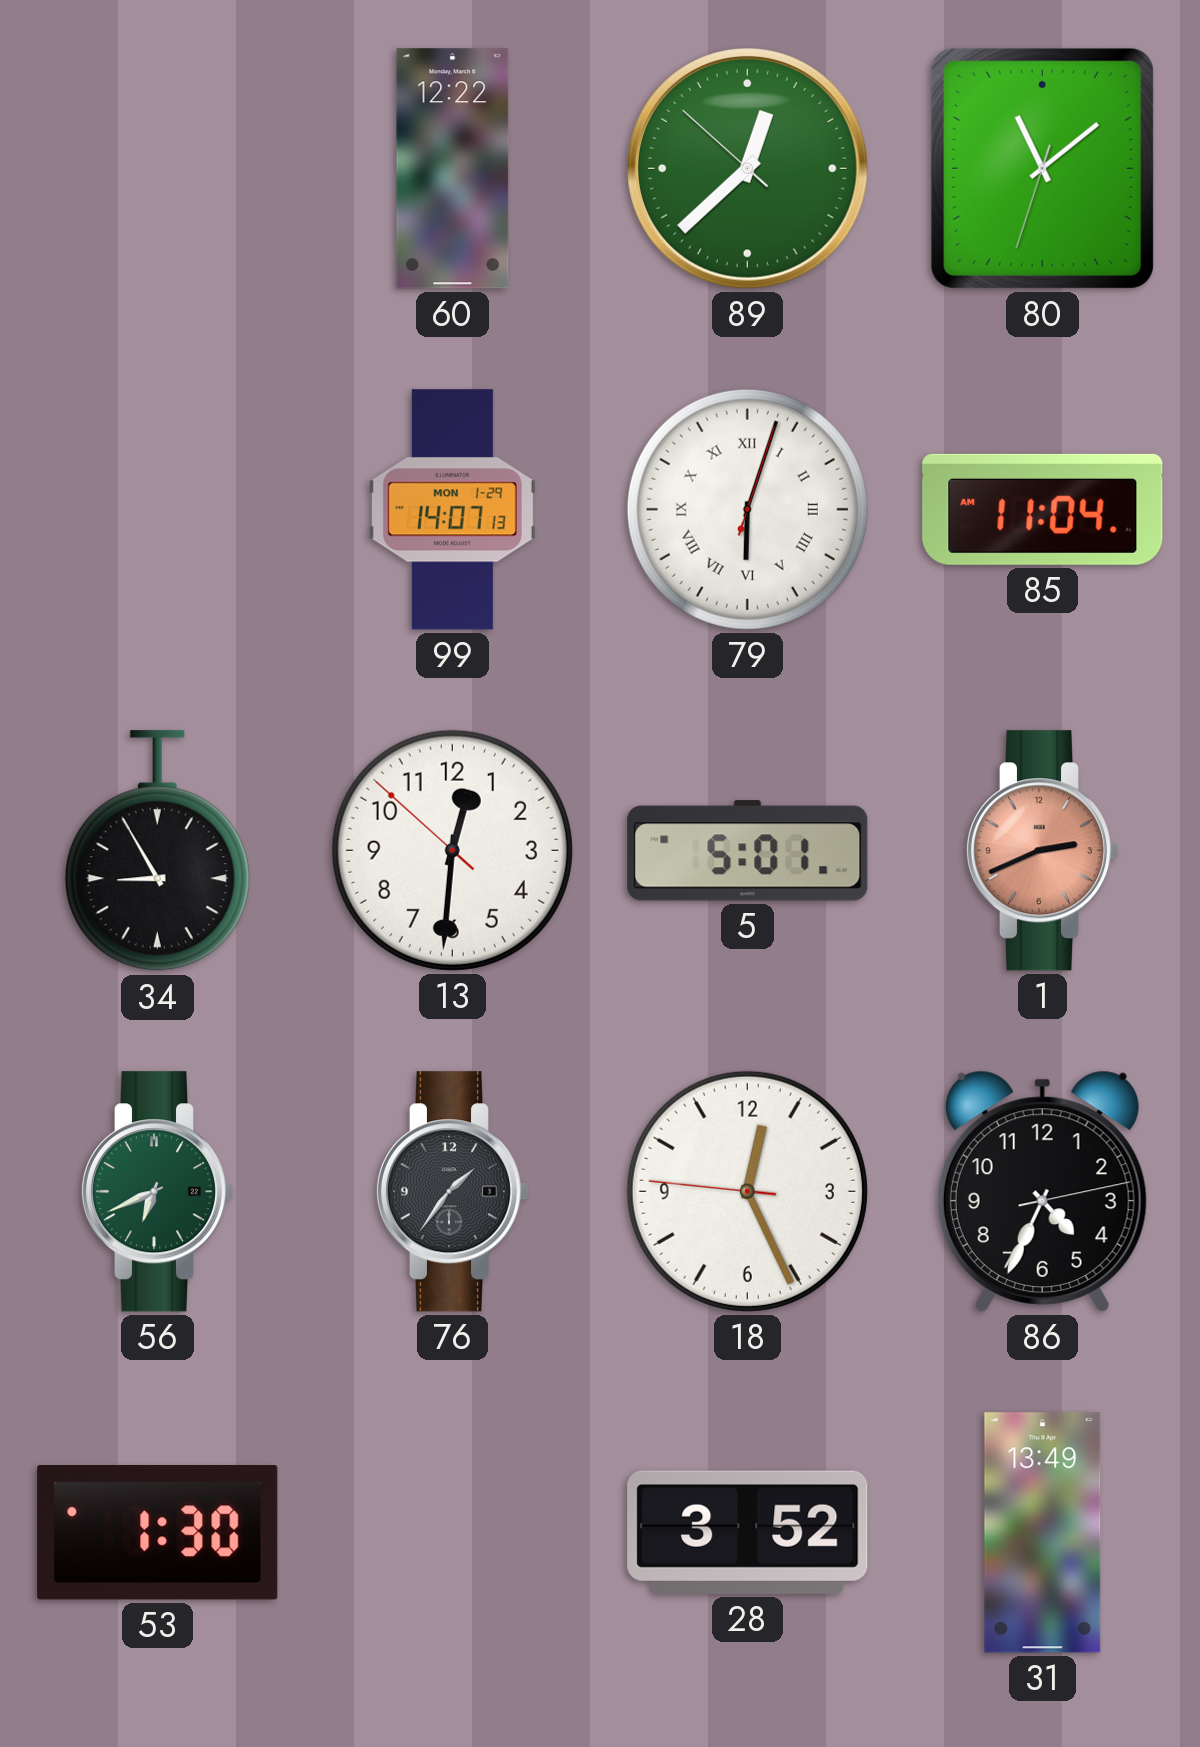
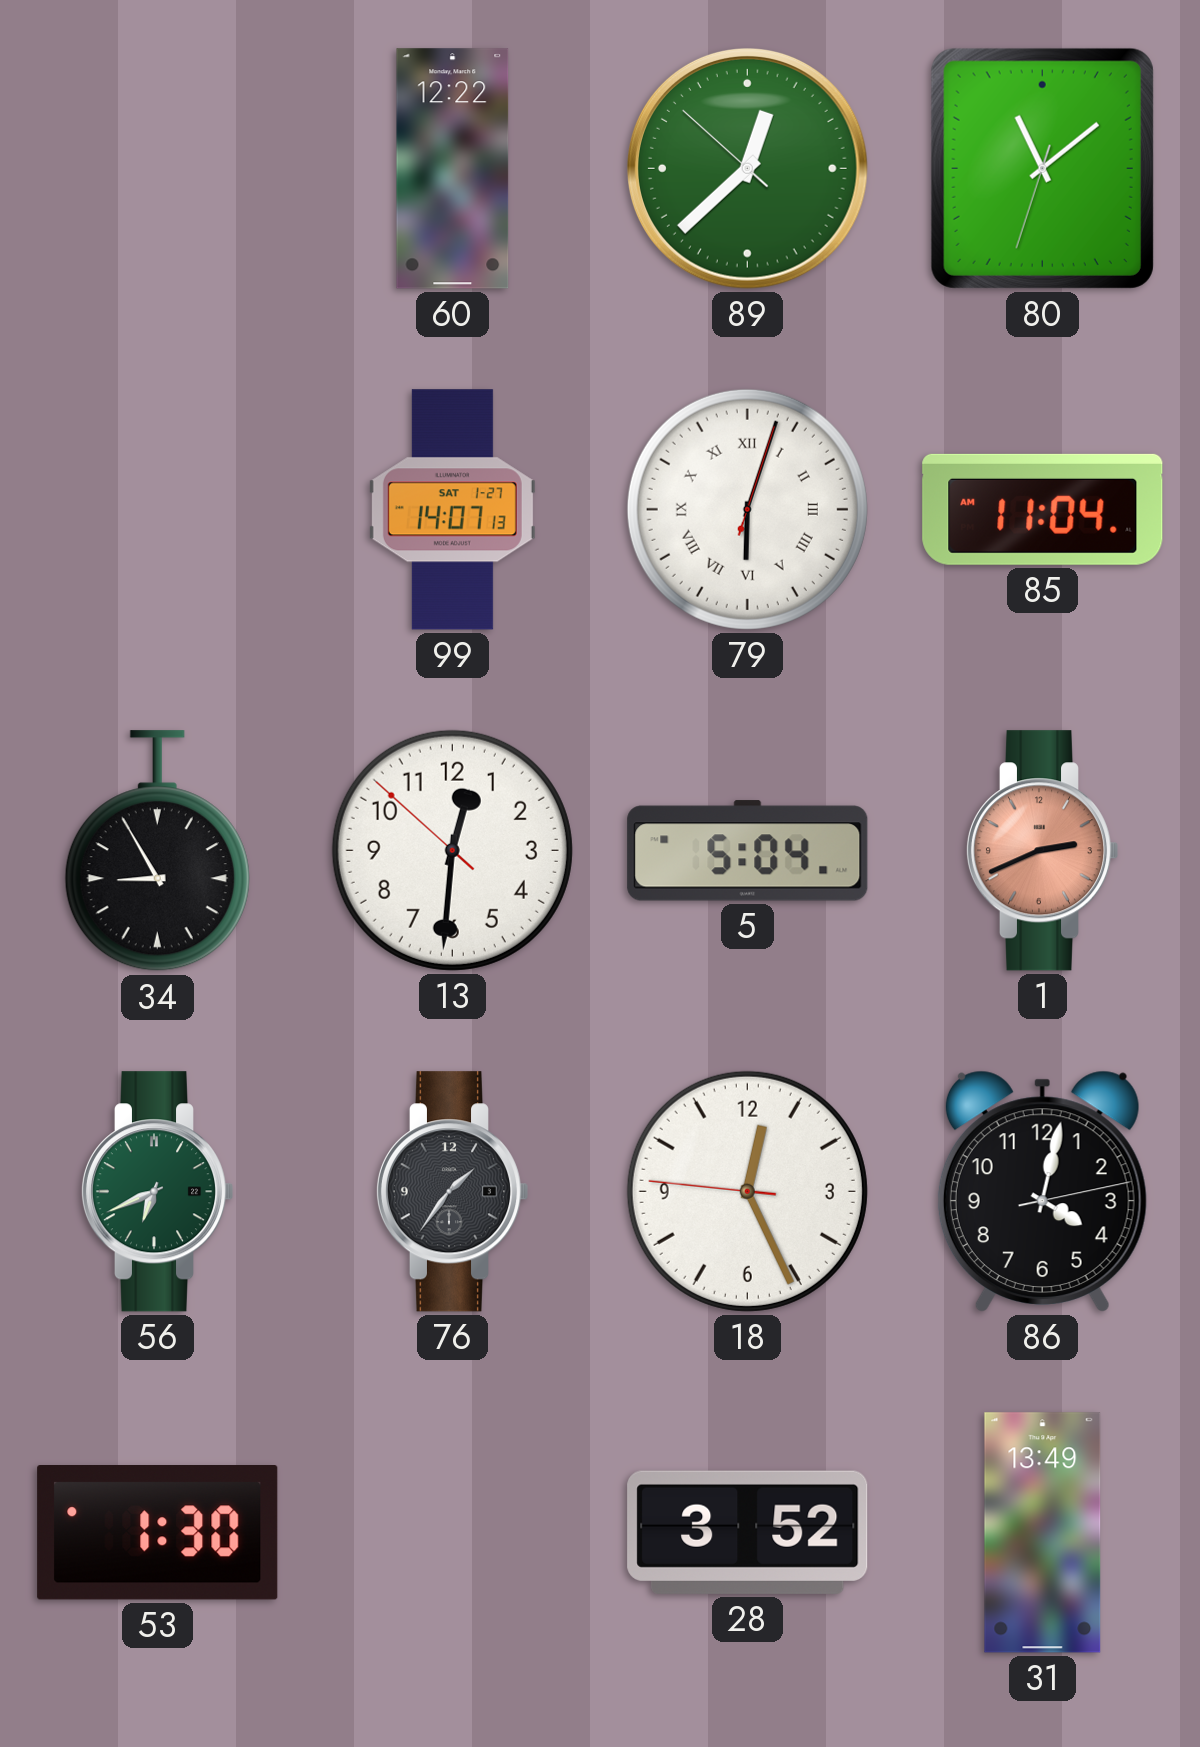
99 date: MON 1-29 -> SAT 1-27 (452, 510)
5: 5:01 -> 5:04 (748, 851)
86: 4:34 -> 4:02 (1042, 1191)
